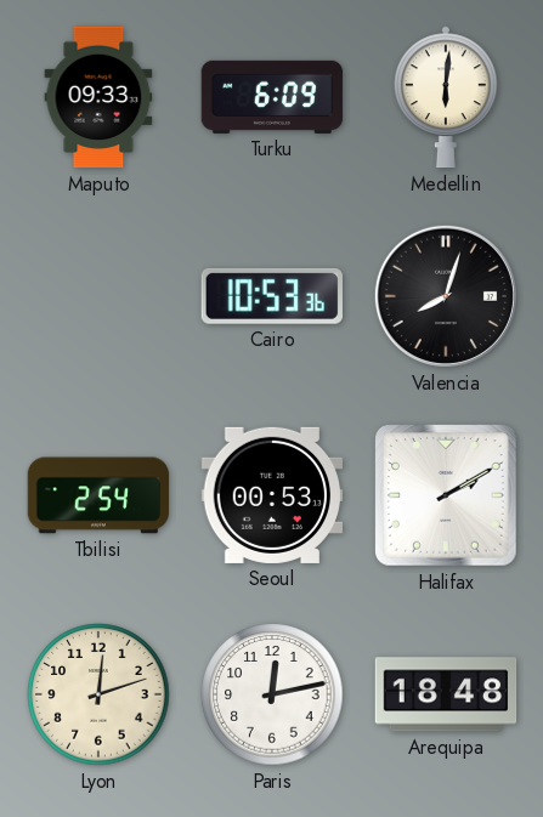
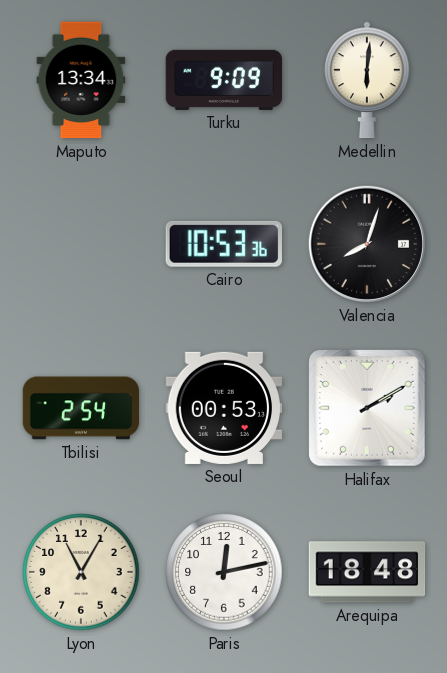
Maputo: 09:33 -> 13:34 (81, 80)
Turku: 6:09 -> 9:09 (224, 80)
Lyon: 12:12 -> 11:05 (81, 572)
